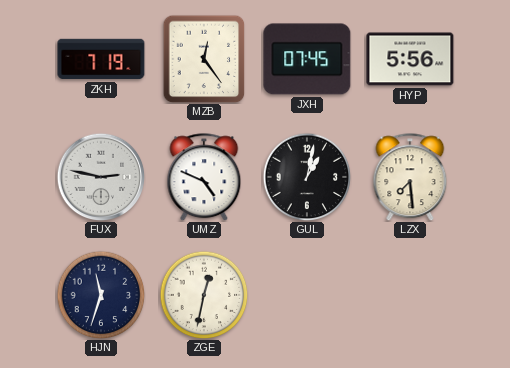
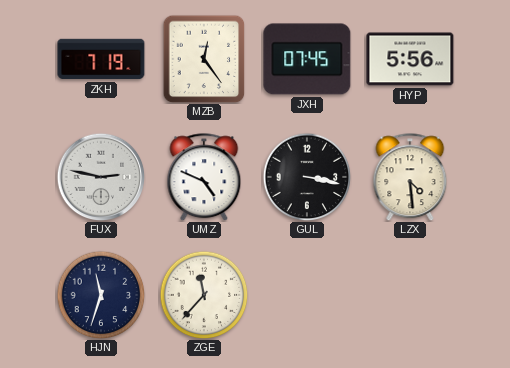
GUL: 1:02 -> 3:17 (307, 177)
LZX: 7:29 -> 4:29 (410, 177)
ZGE: 12:32 -> 11:37 (204, 295)
